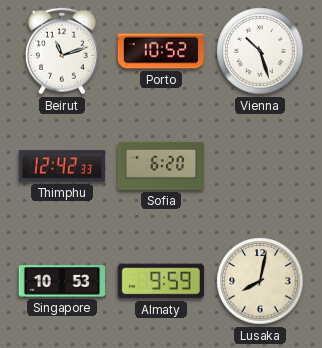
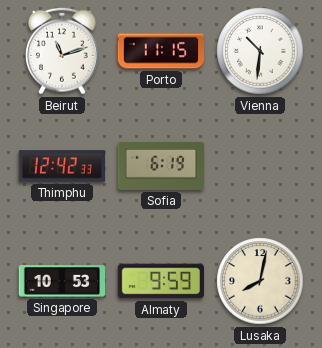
Porto: 10:52 -> 11:15 (160, 51)
Vienna: 10:27 -> 10:31 (260, 51)
Sofia: 6:20 -> 6:19 (161, 166)
